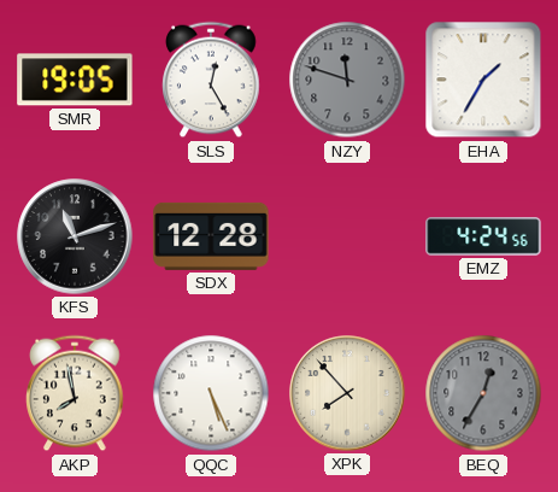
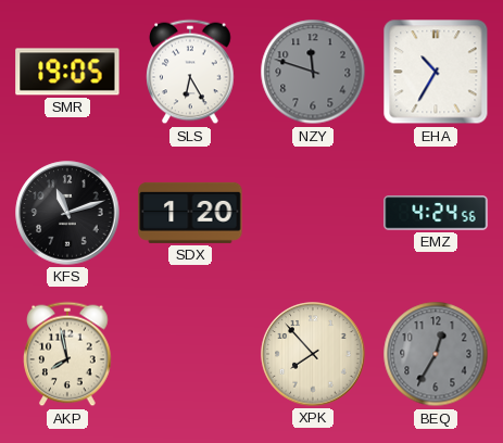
SLS: 12:25 -> 6:25 (190, 72)
EHA: 1:35 -> 10:35 (436, 72)
SDX: 12:28 -> 1:20 (190, 213)
QQC: 5:26 -> none (211, 393)
